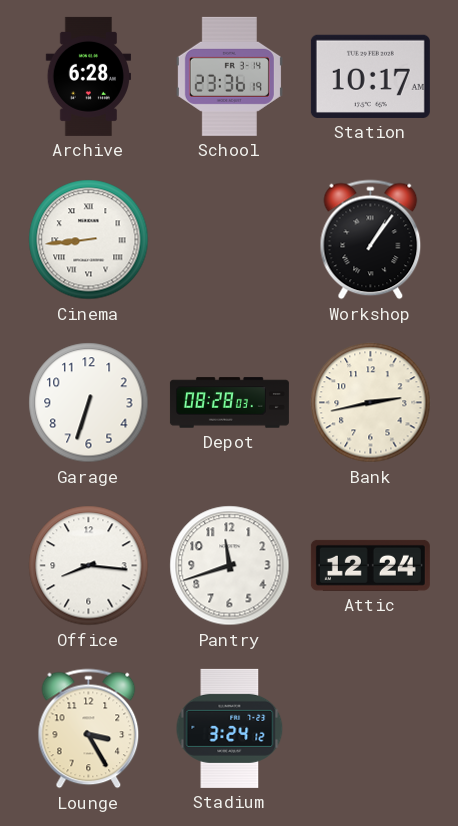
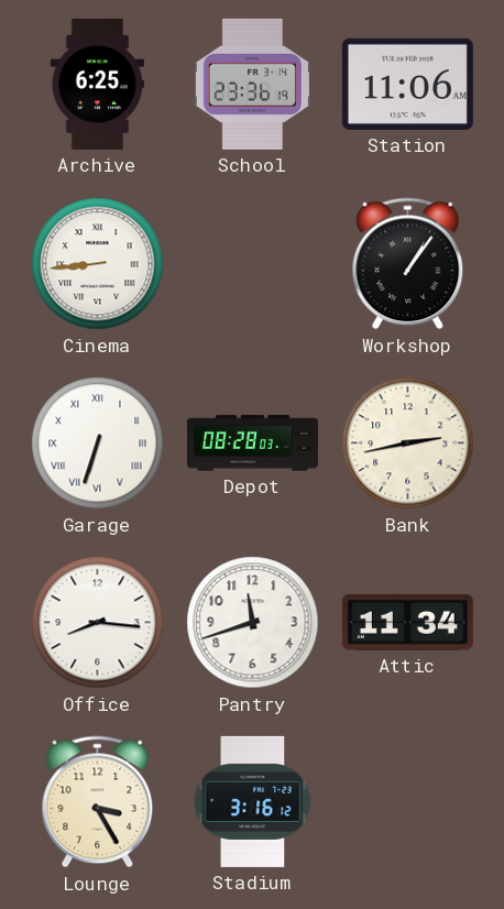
Archive: 6:28 -> 6:25 (97, 84)
Station: 10:17 -> 11:06 (407, 84)
Garage numerals: Arabic -> Roman (98, 443)
Attic: 12:24 -> 11:34 (407, 622)
Stadium: 3:24 -> 3:16 (253, 801)
